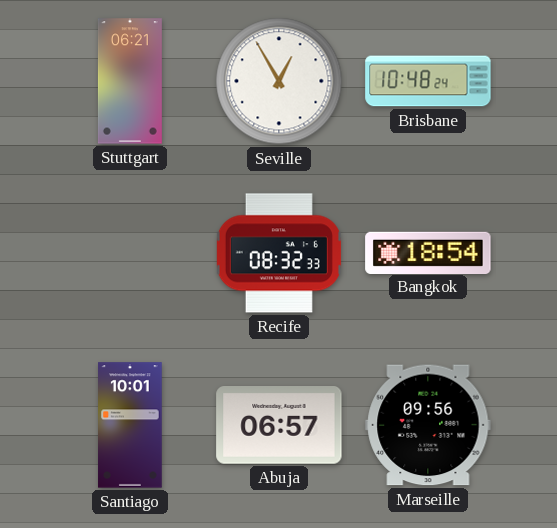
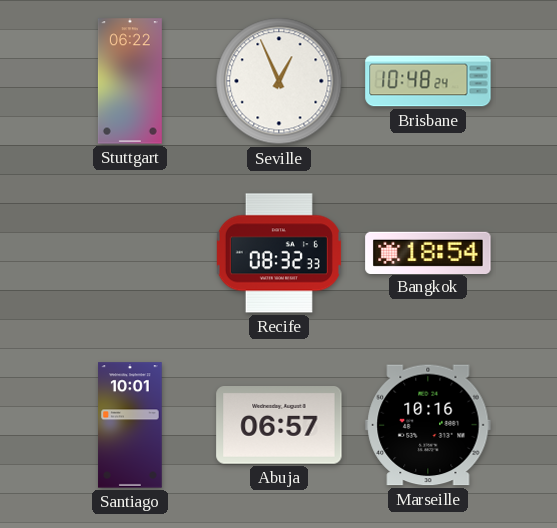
Stuttgart: 06:21 -> 06:22 (130, 81)
Seville: 12:55 -> 12:56 (279, 81)
Marseille: 09:56 -> 10:16 (428, 425)
